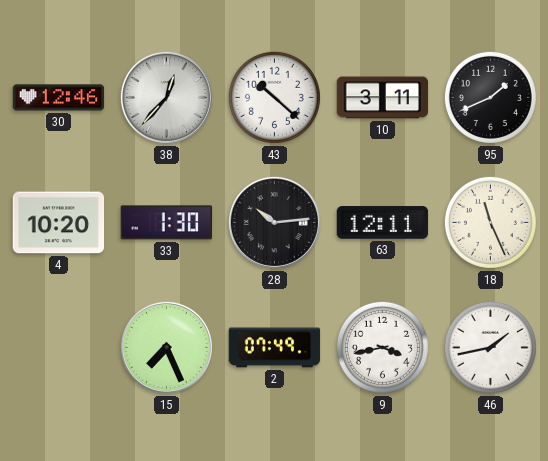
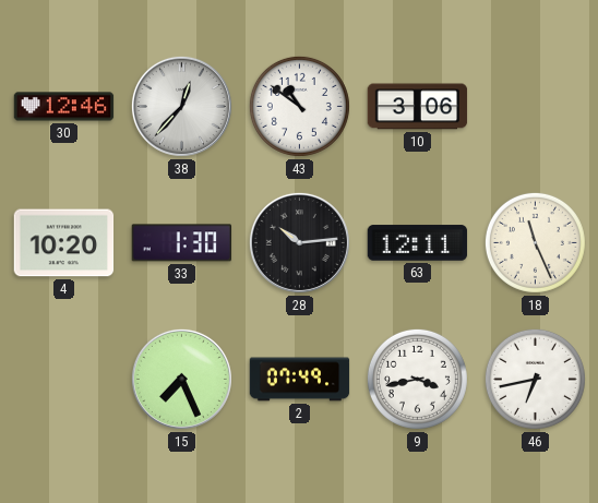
43: 10:22 -> 10:51 (299, 106)
10: 3:11 -> 3:06 (418, 107)
95: 1:41 -> none (490, 97)
46: 1:43 -> 6:43 (535, 379)
